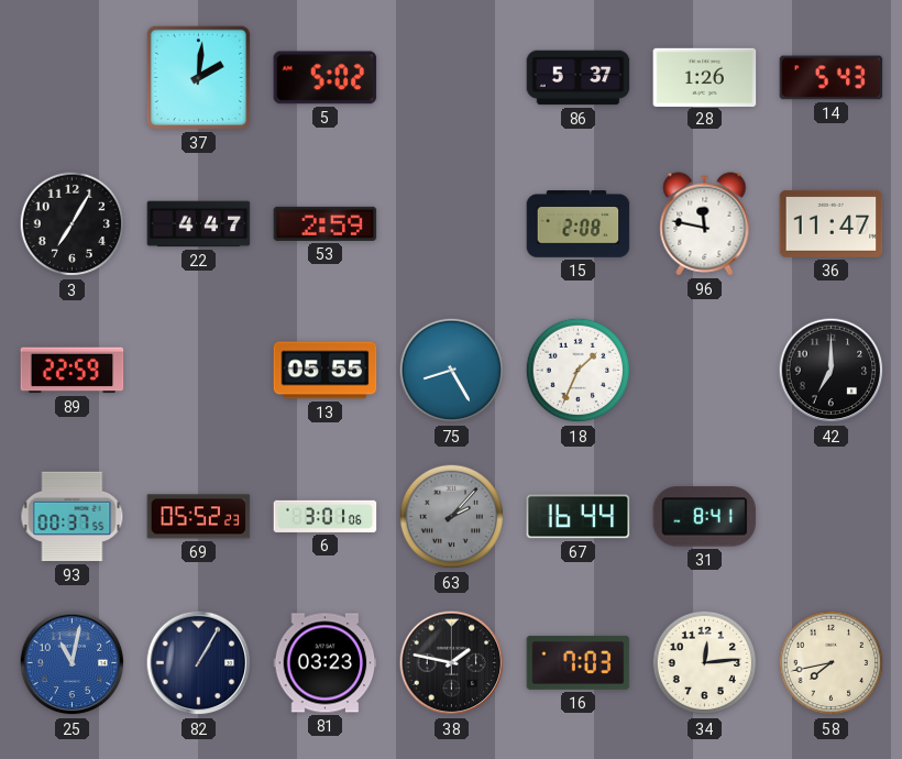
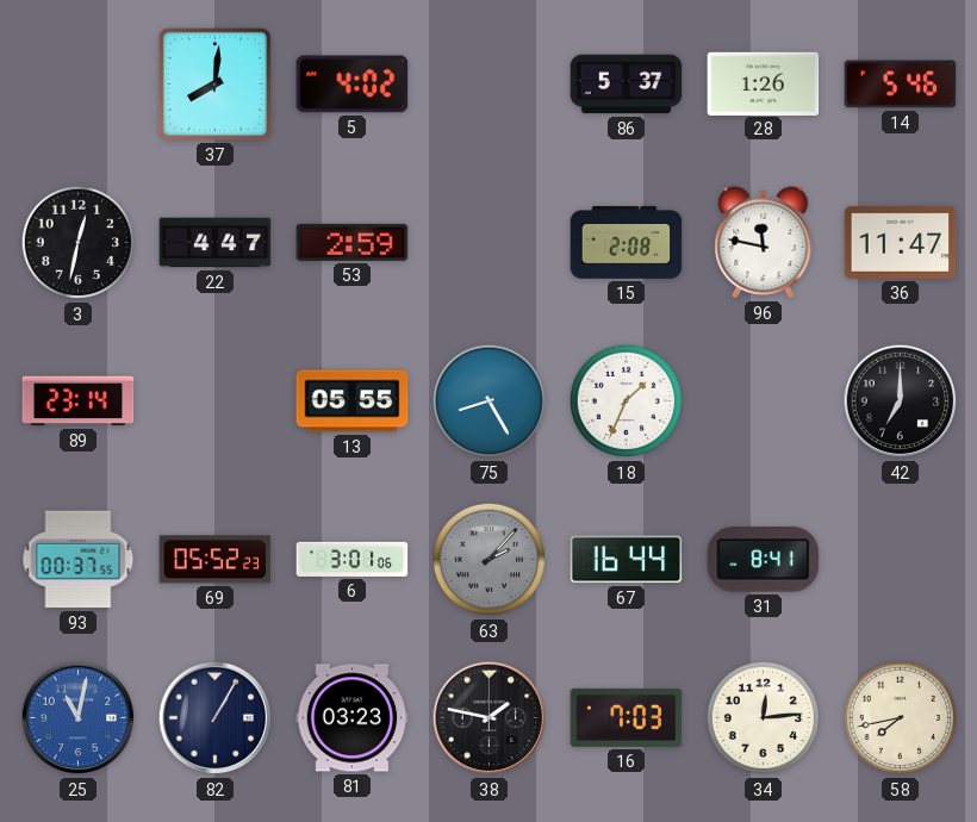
37: 2:01 -> 8:01 (214, 83)
5: 5:02 -> 4:02 (353, 85)
14: 5:43 -> 5:46 (901, 85)
3: 7:05 -> 12:32 (79, 243)
89: 22:59 -> 23:14 (79, 401)
